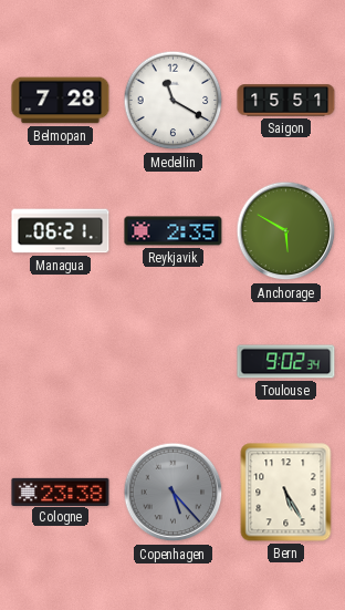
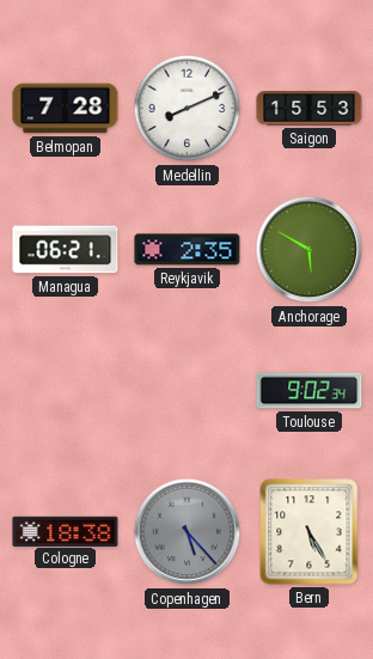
Medellin: 11:20 -> 8:11 (188, 109)
Saigon: 15:51 -> 15:53 (310, 109)
Cologne: 23:38 -> 18:38 (66, 531)
